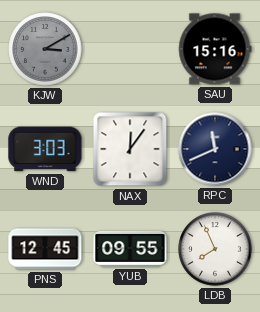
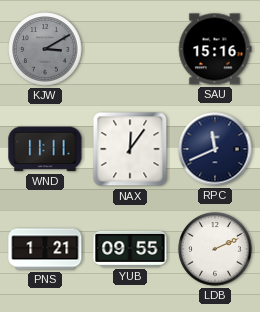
WND: 3:03 -> 11:11 (45, 149)
PNS: 12:45 -> 1:21 (45, 249)
LDB: 7:56 -> 2:11 (215, 249)
